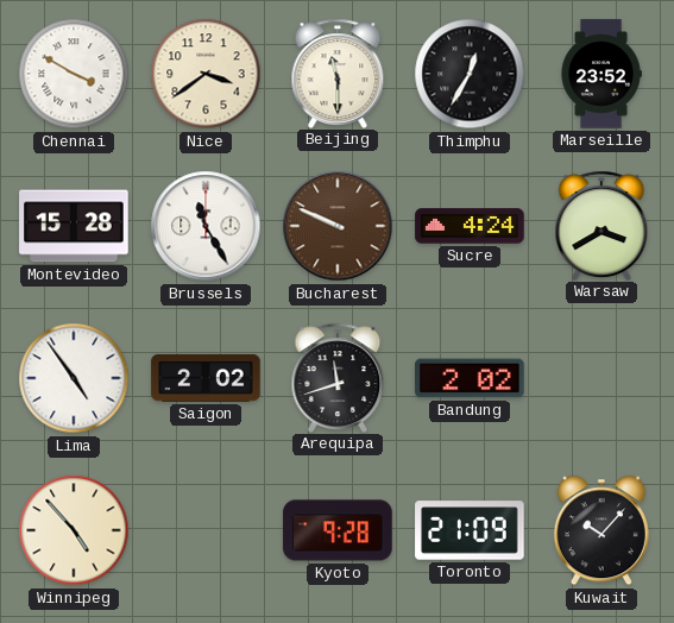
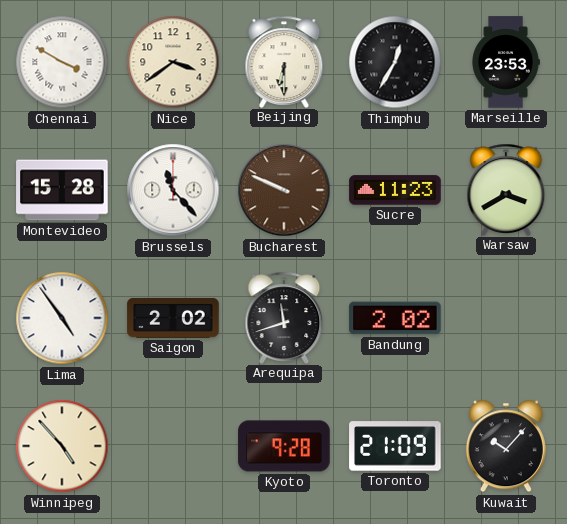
Beijing: 11:30 -> 6:30 (284, 61)
Marseille: 23:52 -> 23:53 (506, 62)
Brussels: 11:25 -> 11:23 (173, 190)
Sucre: 4:24 -> 11:23 (395, 190)
